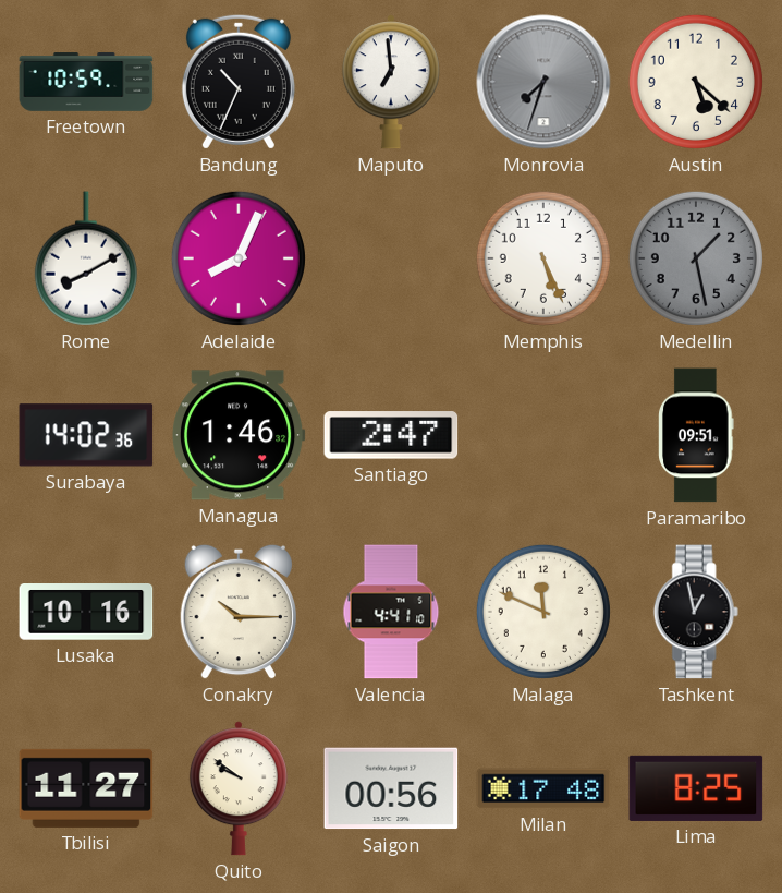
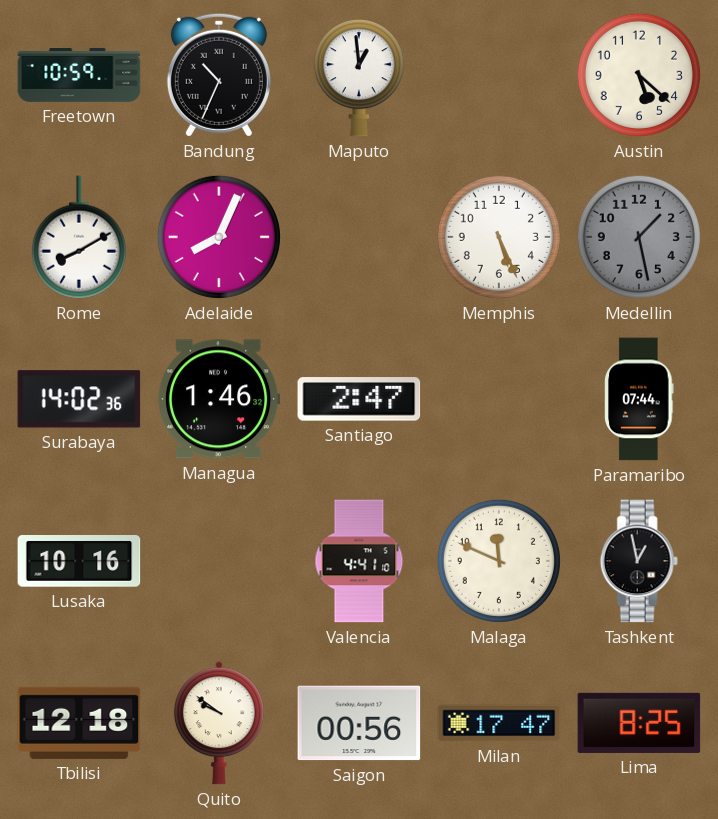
Maputo: 6:59 -> 12:59 (359, 75)
Monrovia: 7:33 -> none (543, 82)
Paramaribo: 09:51 -> 07:44 (639, 399)
Conakry: 10:15 -> none (237, 612)
Tbilisi: 11:27 -> 12:18 (79, 723)
Milan: 17:48 -> 17:47 (499, 723)
